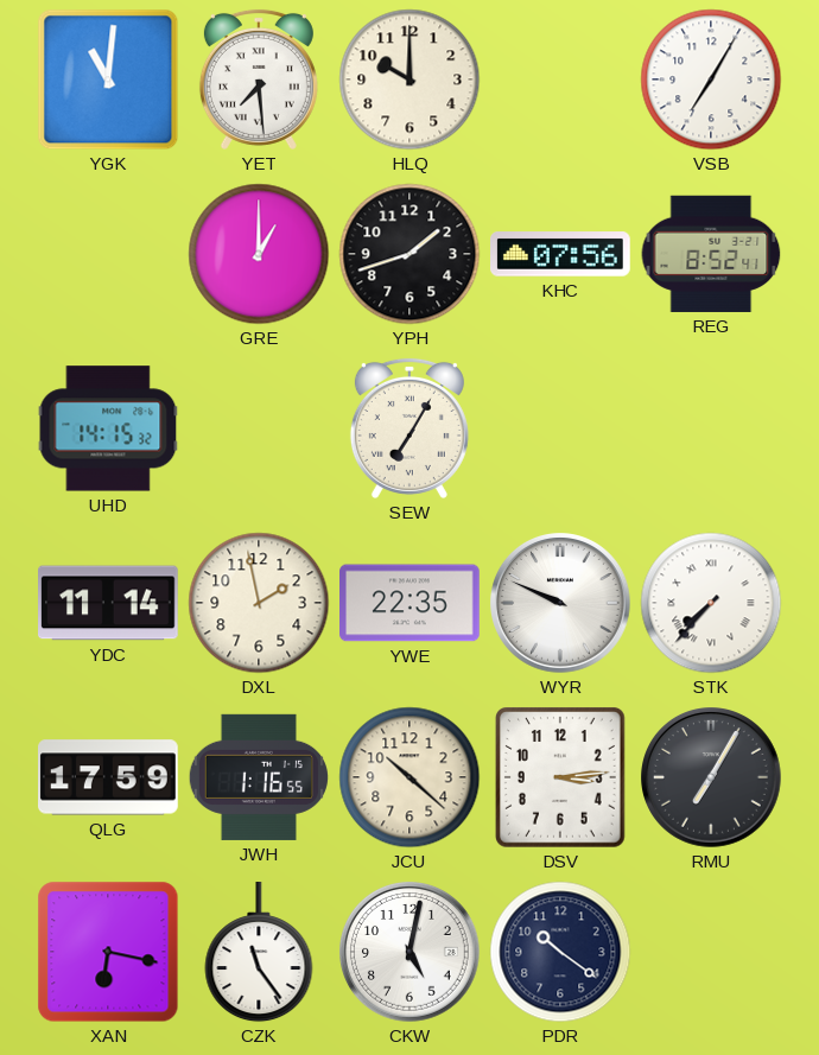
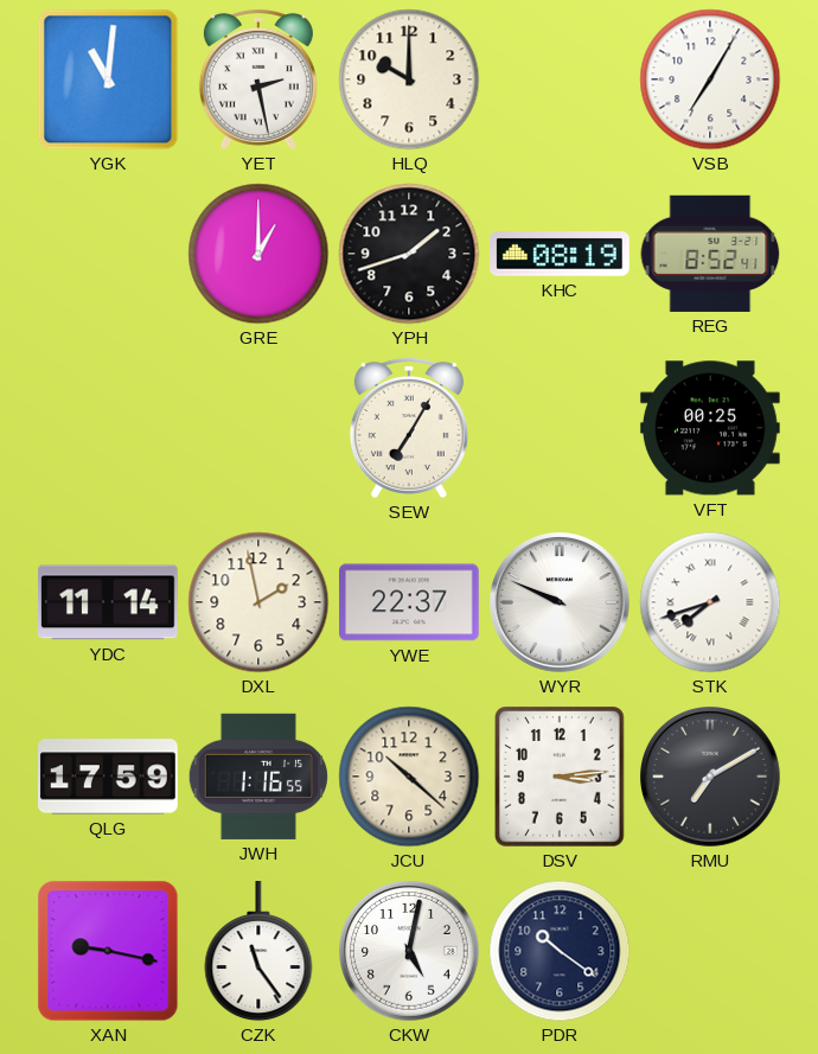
YET: 7:29 -> 2:28 (258, 79)
KHC: 07:56 -> 08:19 (561, 254)
UHD: 14:15 -> none (108, 428)
VFT: none -> 00:25 (710, 428)
YWE: 22:35 -> 22:37 (410, 602)
STK: 7:37 -> 7:42 (710, 602)
RMU: 7:05 -> 7:10 (711, 778)
XAN: 6:17 -> 9:17 (108, 951)
